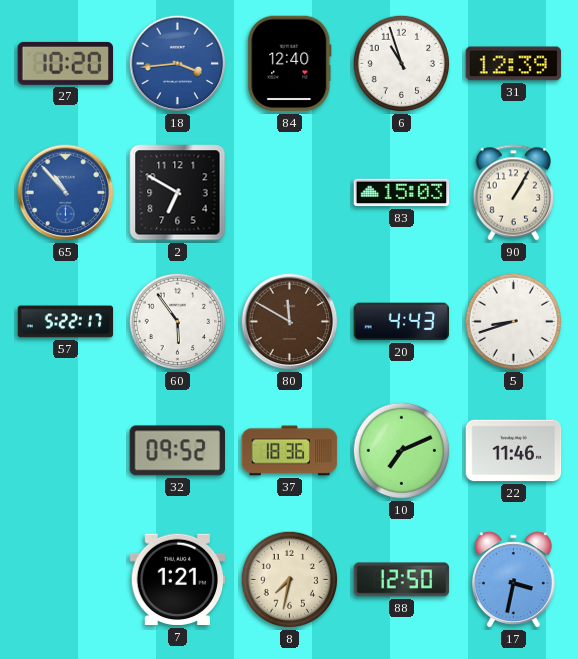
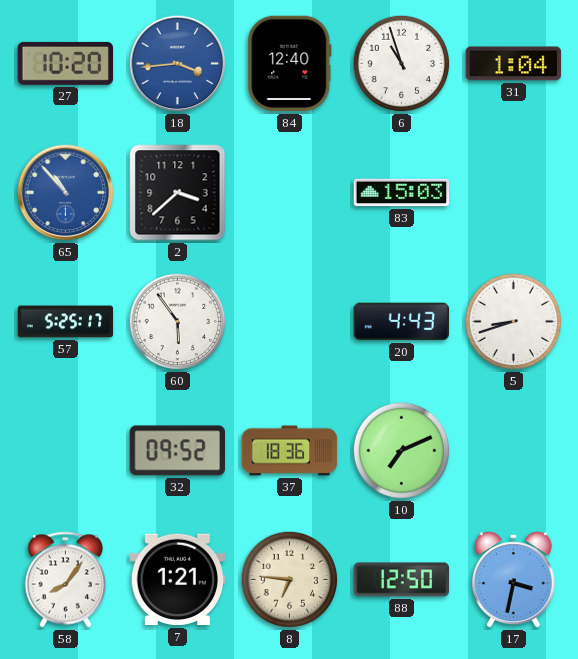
31: 12:39 -> 1:04 (514, 64)
2: 6:50 -> 3:38 (178, 193)
90: 1:05 -> none (514, 193)
57: 5:22 -> 5:25 (66, 322)
80: 11:50 -> none (290, 322)
22: 11:46 -> none (514, 451)
58: none -> 8:06 (66, 580)
8: 7:32 -> 6:46 (290, 580)
